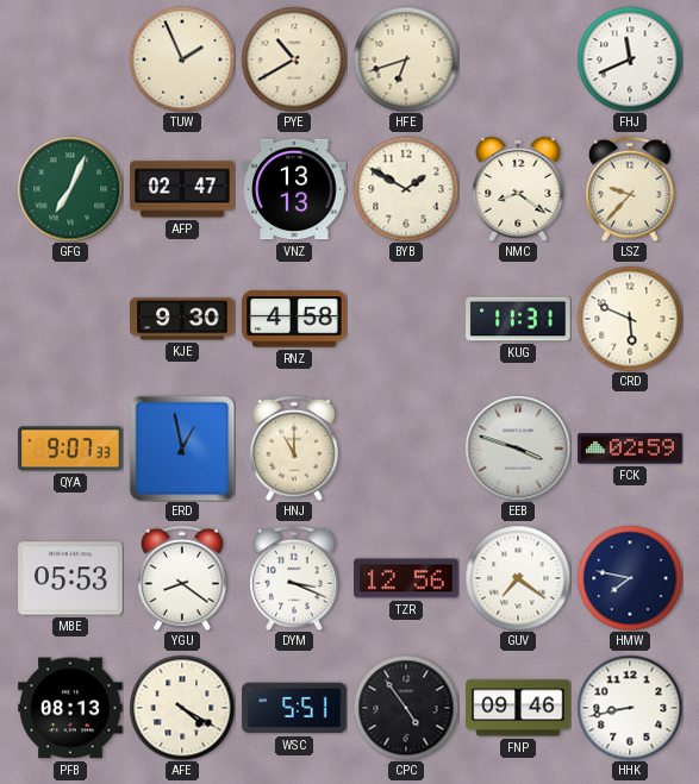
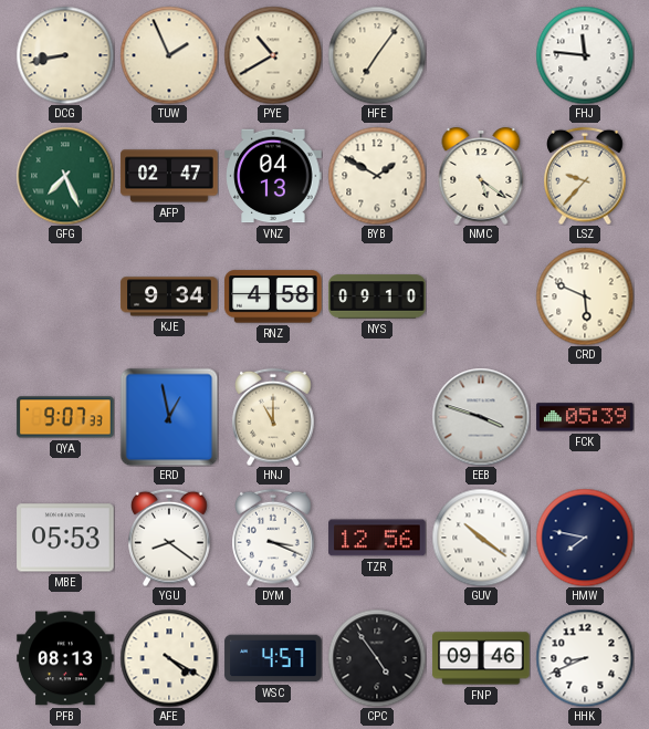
DCG: none -> 8:43 (65, 55)
HFE: 6:42 -> 7:06 (377, 55)
FHJ: 11:41 -> 11:46 (585, 55)
GFG: 7:04 -> 7:26 (65, 176)
VNZ: 13:13 -> 04:13 (273, 176)
NMC: 8:21 -> 5:21 (481, 176)
KJE: 9:30 -> 9:34 (169, 296)
NYS: none -> 09:10 (377, 296)
KUG: 11:31 -> none (518, 319)
FCK: 02:59 -> 05:39 (585, 417)
GUV: 7:21 -> 10:21 (481, 538)
WSC: 5:51 -> 4:57 (273, 658)
HHK: 8:43 -> 8:41 (585, 658)
